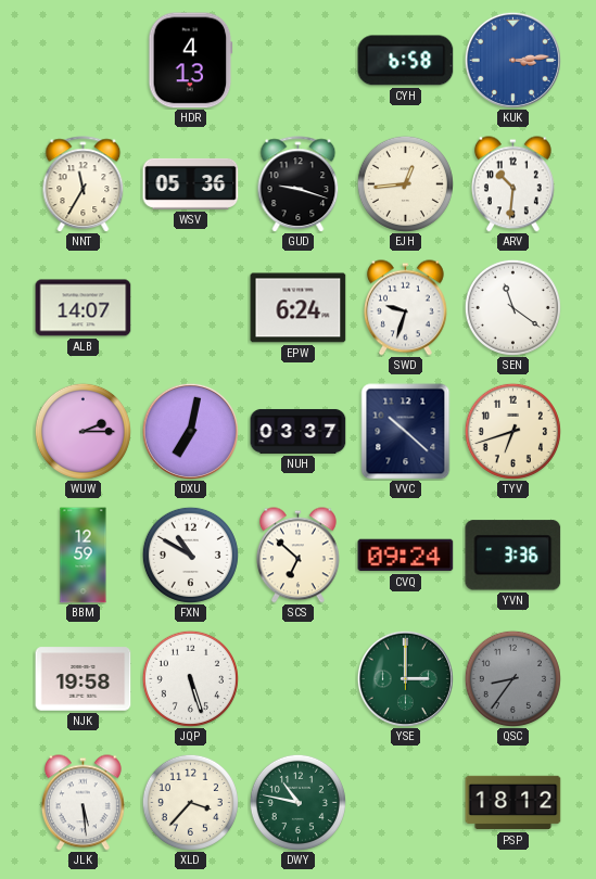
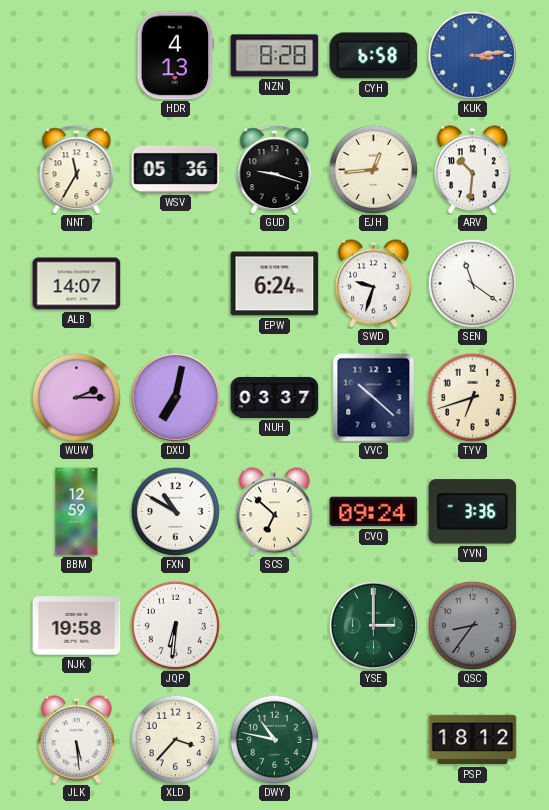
NZN: none -> 8:28 (275, 56)
JQP: 5:27 -> 6:31 (175, 625)
